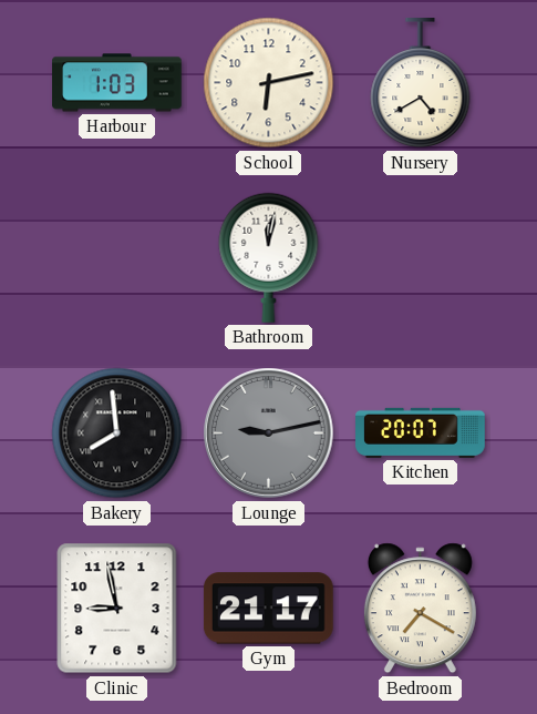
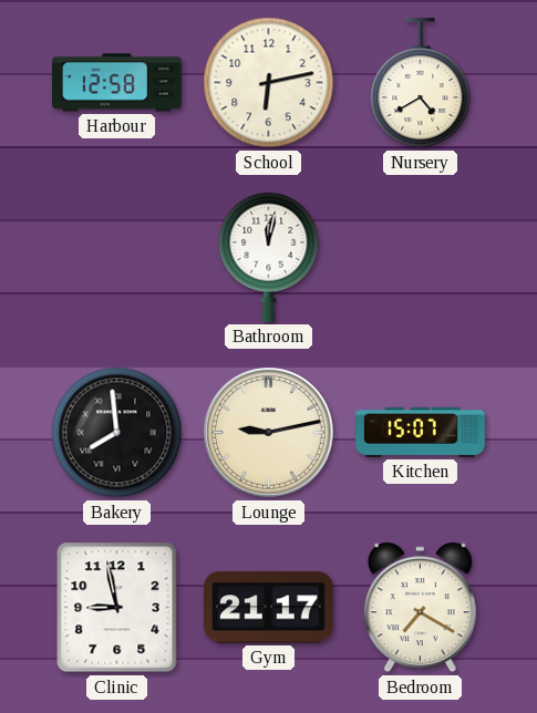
Harbour: 1:03 -> 12:58 (117, 83)
Lounge dial: grey -> cream (269, 433)
Kitchen: 20:07 -> 15:07 (421, 432)
